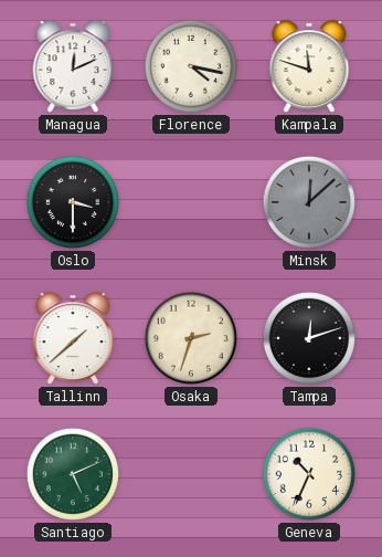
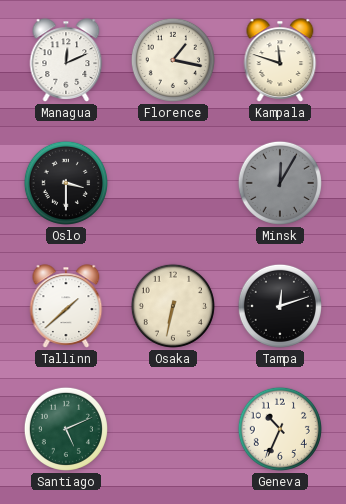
Florence: 4:17 -> 1:17 (173, 60)
Minsk: 12:08 -> 12:05 (280, 183)
Osaka: 2:33 -> 6:32 (173, 306)
